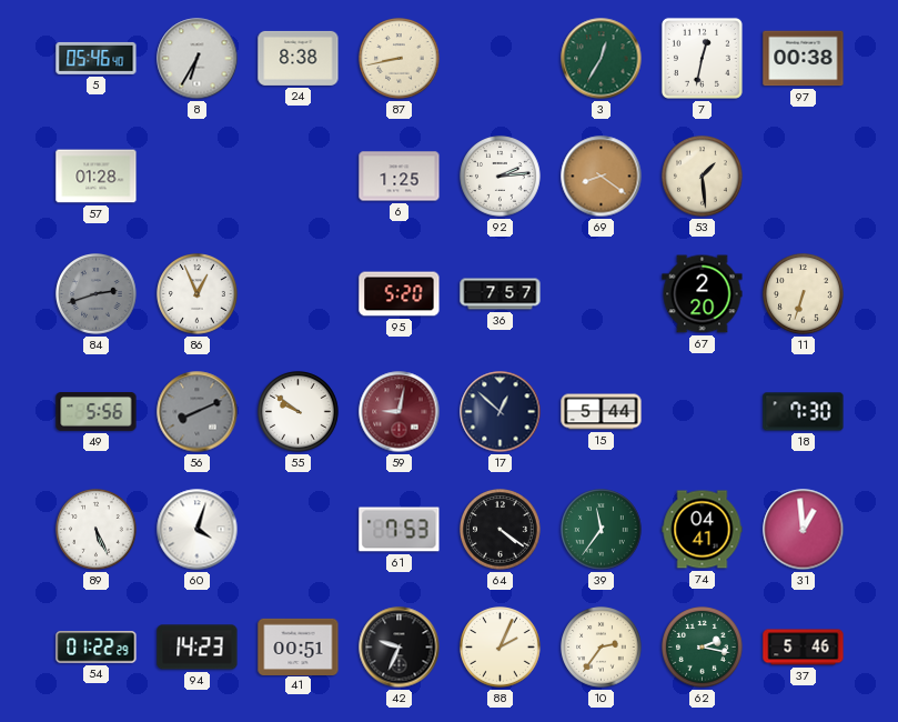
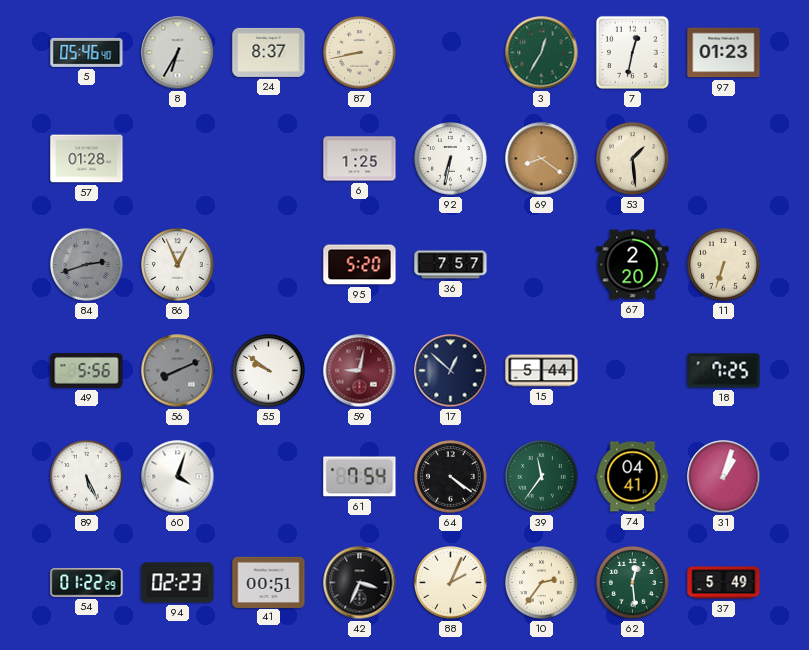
24: 8:38 -> 8:37 (269, 52)
97: 00:38 -> 01:23 (724, 53)
92: 2:14 -> 6:32 (451, 159)
18: 7:30 -> 7:25 (724, 371)
61: 7:53 -> 7:54 (360, 477)
31: 12:59 -> 1:03 (724, 477)
94: 14:23 -> 02:23 (178, 583)
42: 9:34 -> 3:34 (360, 583)
62: 2:17 -> 12:29 (633, 583)
37: 5:46 -> 5:49 (724, 583)
